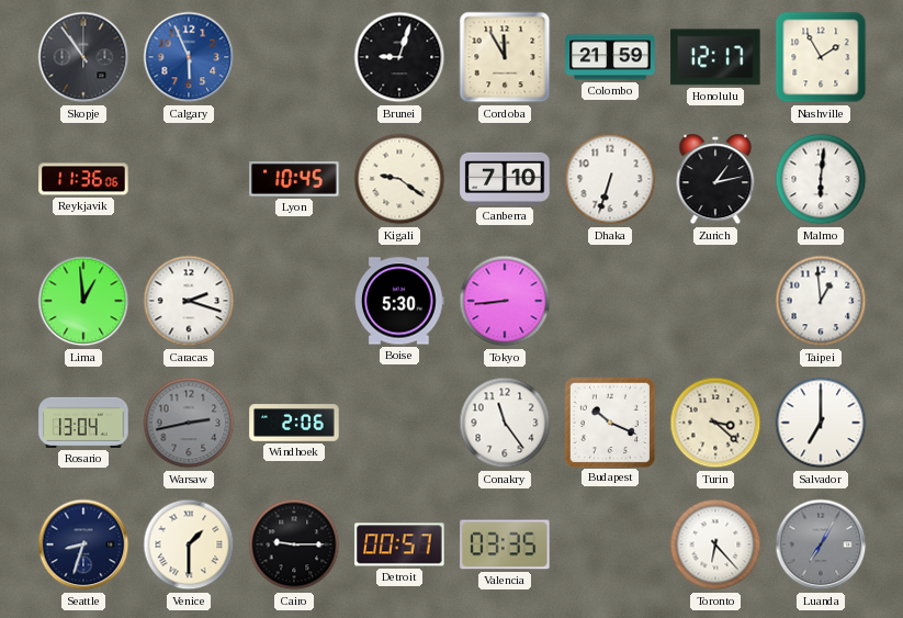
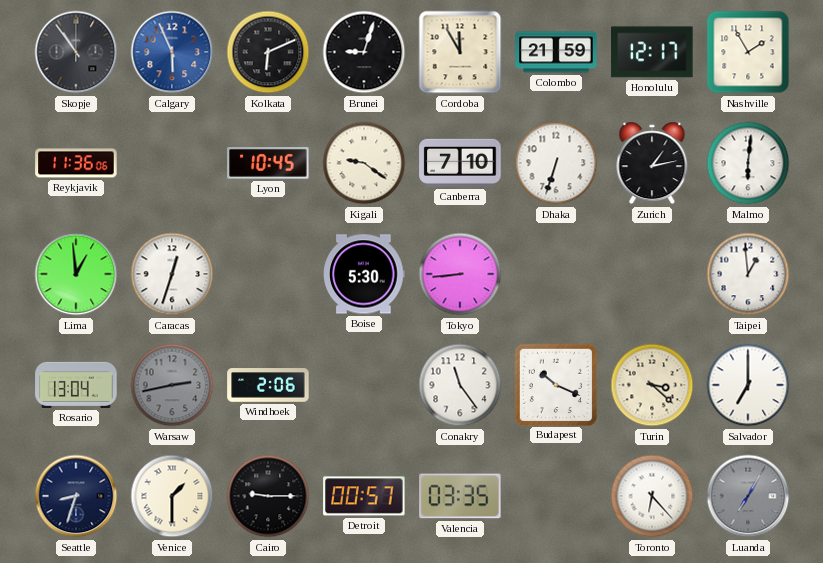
Kolkata: none -> 6:11 (268, 52)
Caracas: 2:18 -> 12:33 (172, 274)
